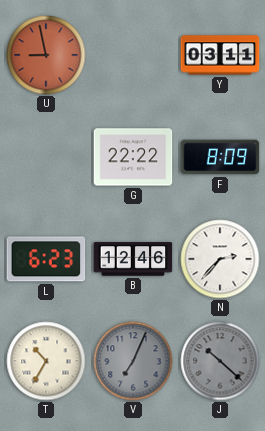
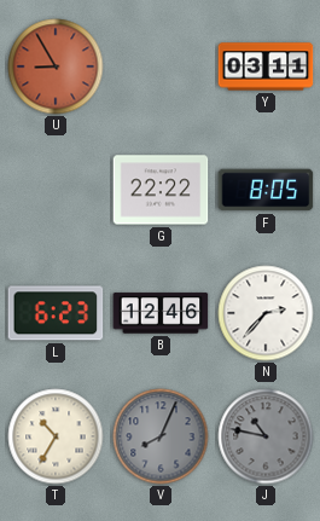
U: 8:58 -> 8:55 (56, 66)
F: 8:09 -> 8:05 (266, 190)
V: 7:04 -> 8:04 (161, 436)
J: 10:22 -> 10:47 (266, 436)
